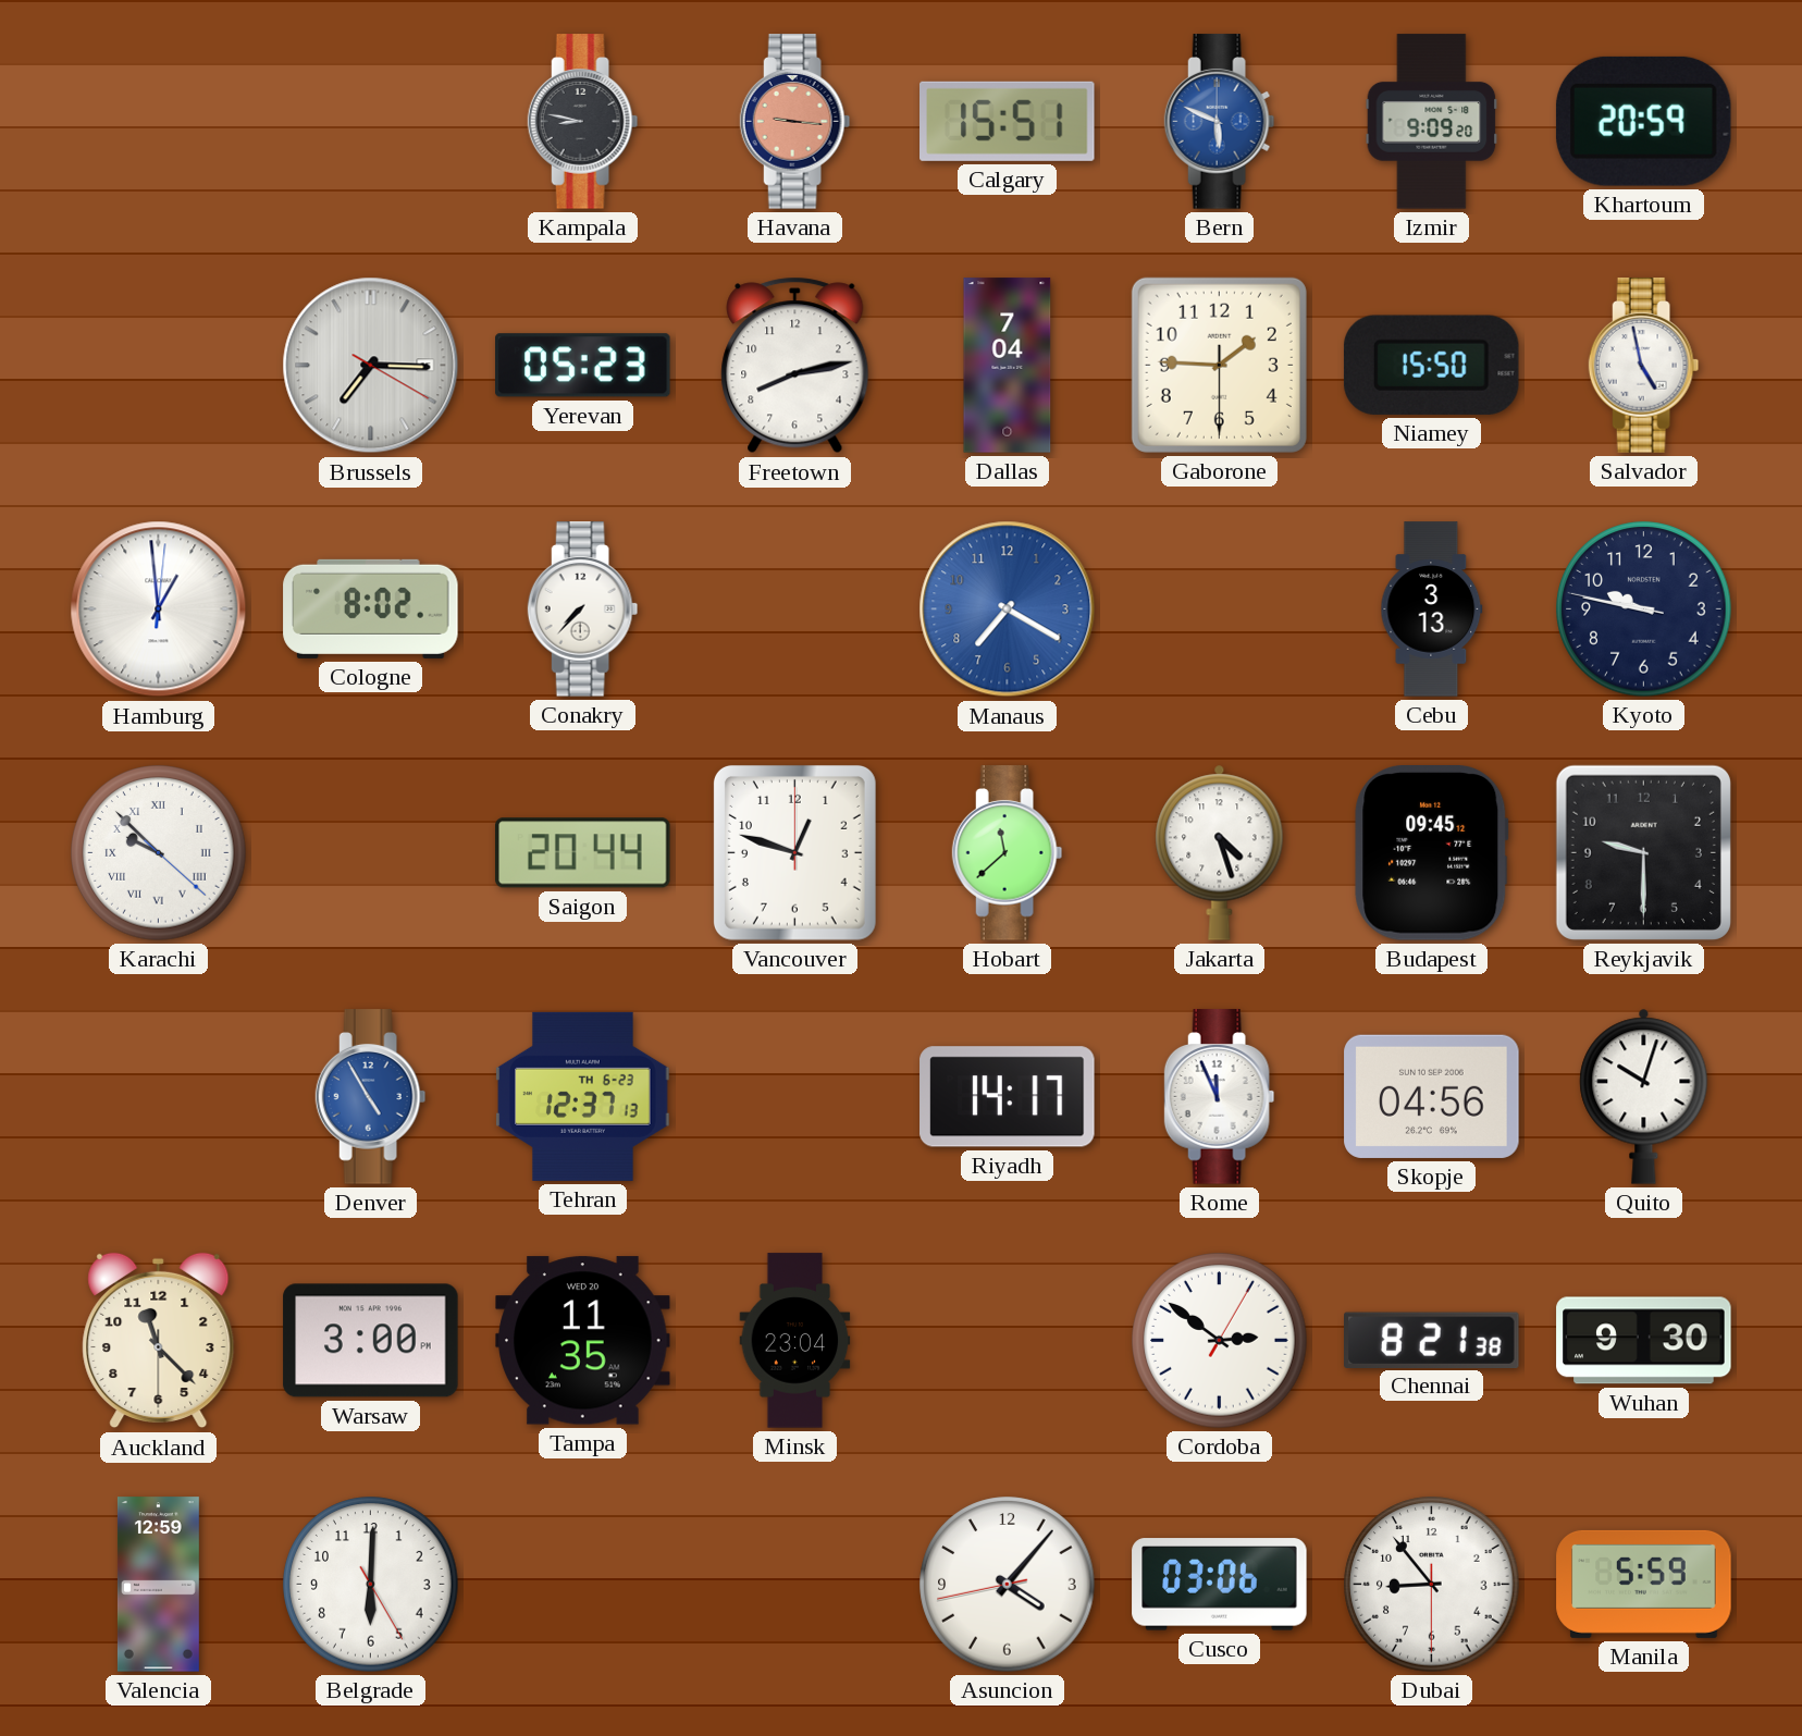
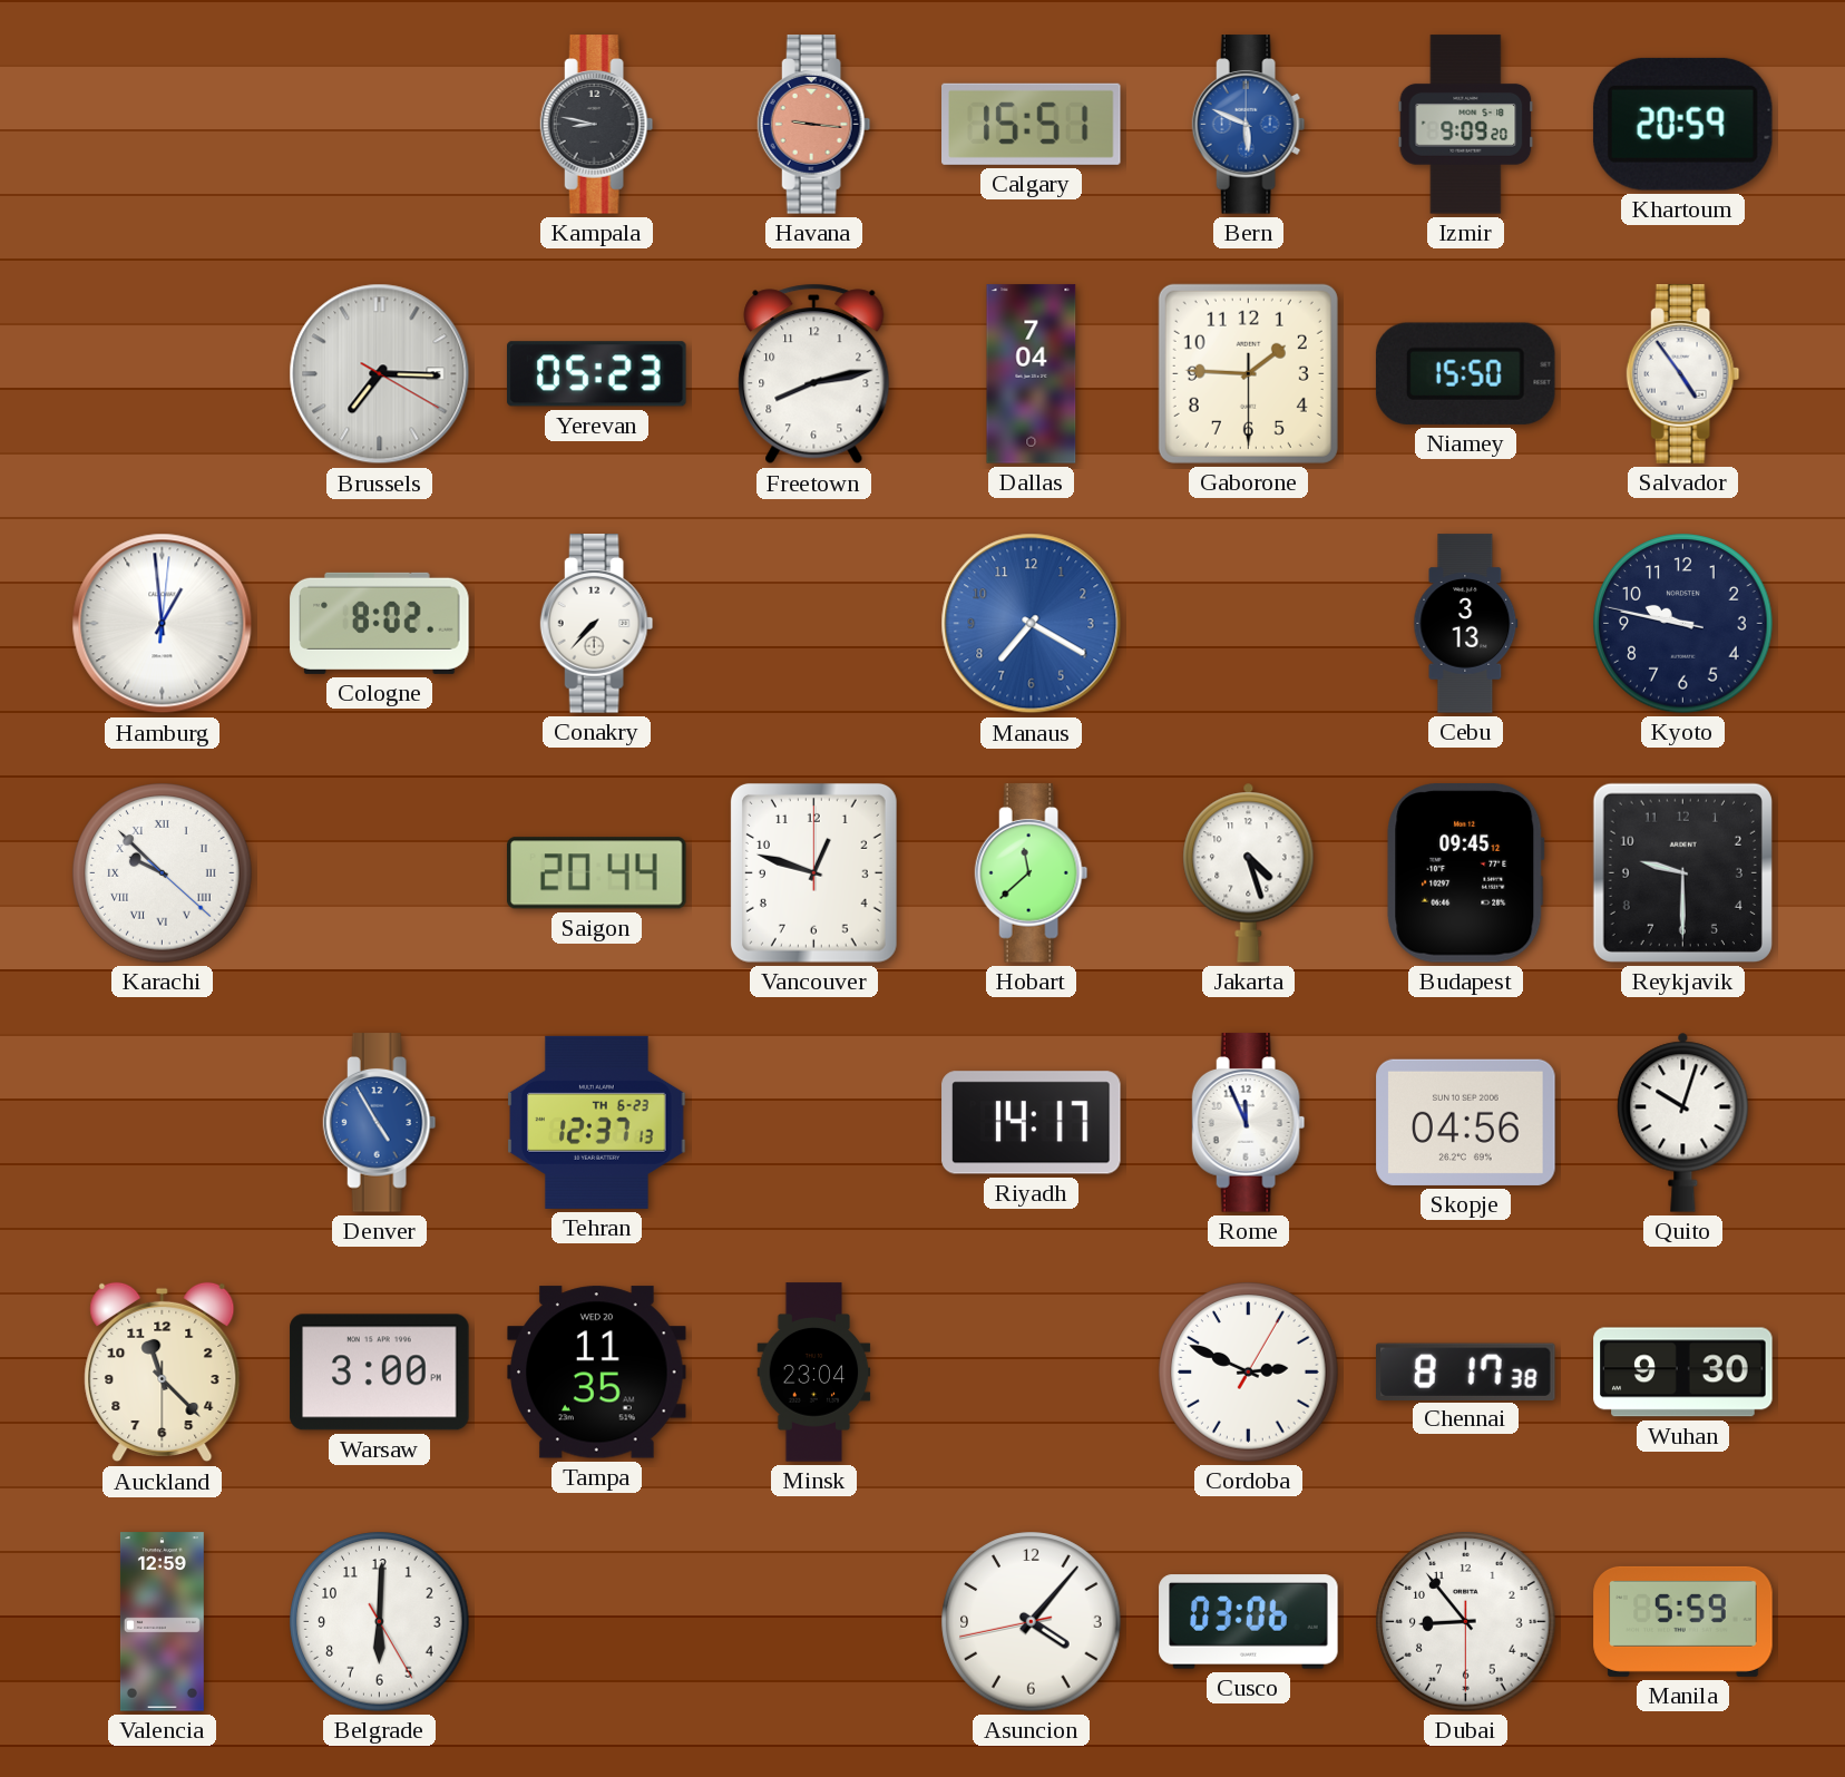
Salvador: 4:58 -> 4:54 (1683, 374)
Cordoba: 2:51 -> 2:49 (1249, 1373)
Chennai: 8:21 -> 8:17 (1466, 1371)
